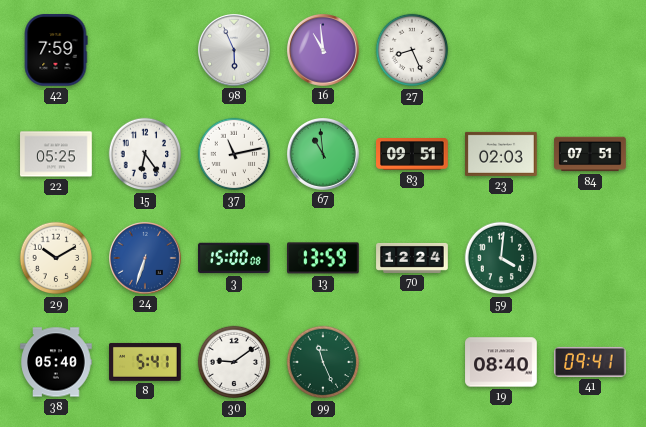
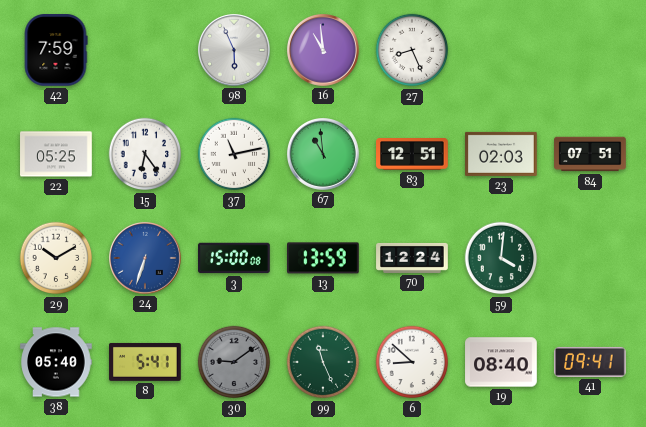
83: 09:51 -> 12:51 (412, 155)
30 dial: white -> grey (234, 362)
6: none -> 8:52 (412, 362)
